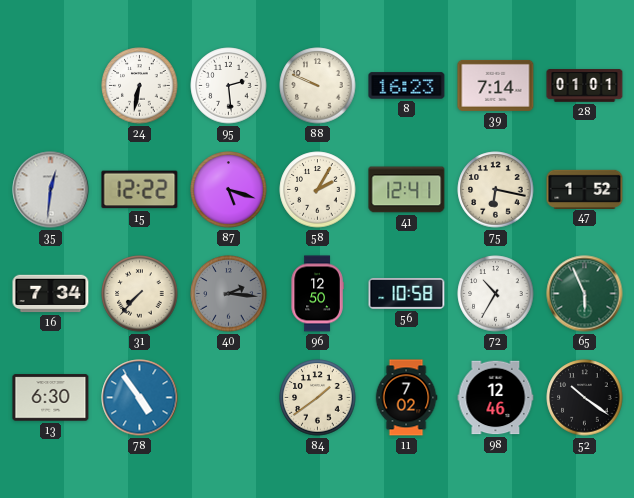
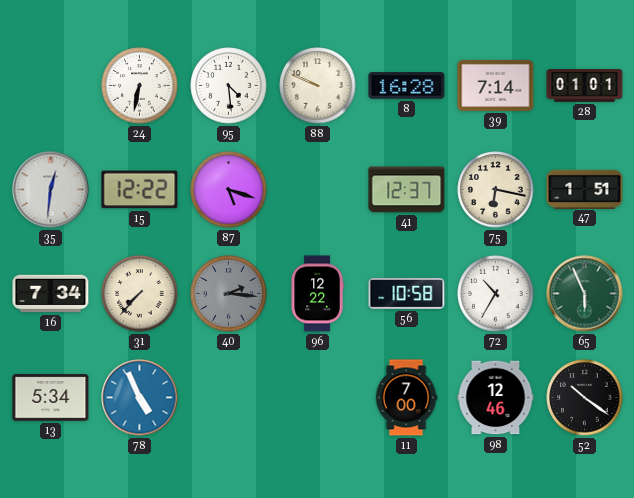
95: 2:29 -> 4:29 (229, 86)
8: 16:23 -> 16:28 (407, 86)
58: 2:05 -> none (318, 190)
41: 12:41 -> 12:37 (407, 190)
47: 1:52 -> 1:51 (585, 189)
96: 12:50 -> 12:22 (317, 294)
13: 6:30 -> 5:34 (51, 398)
78: 4:54 -> 4:56 (140, 398)
84: 1:39 -> none (318, 398)
11: 7:02 -> 7:00 (406, 398)
